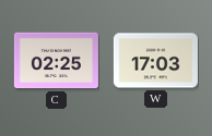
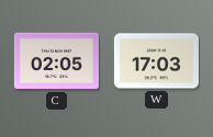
C: 02:25 -> 02:05 (56, 61)
